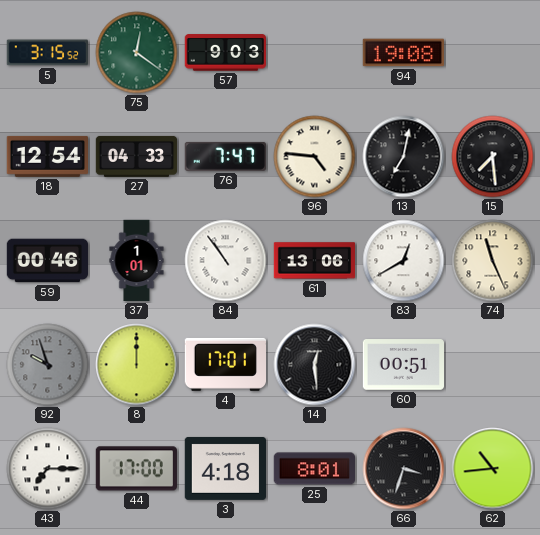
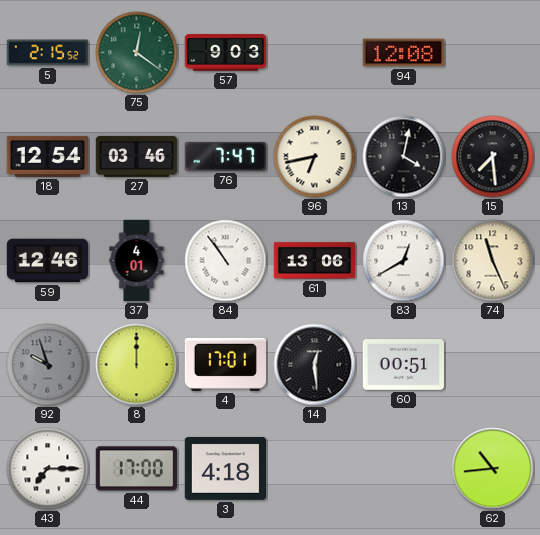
5: 3:15 -> 2:15 (47, 53)
94: 19:08 -> 12:08 (404, 53)
27: 04:33 -> 03:46 (137, 156)
96: 4:46 -> 6:43 (315, 157)
13: 7:02 -> 4:02 (404, 157)
59: 00:46 -> 12:46 (48, 261)
37: 1:01 -> 4:01 (137, 261)
25: 8:01 -> none (314, 469)
66: 3:33 -> none (404, 469)
